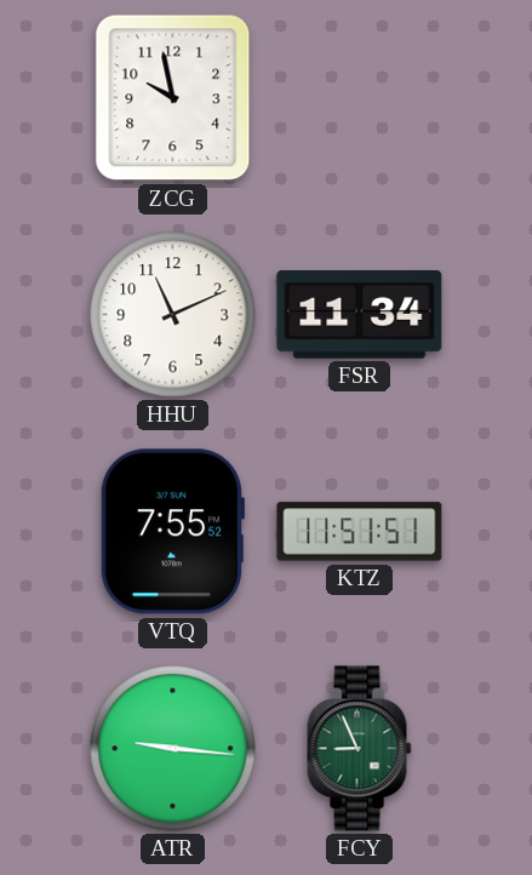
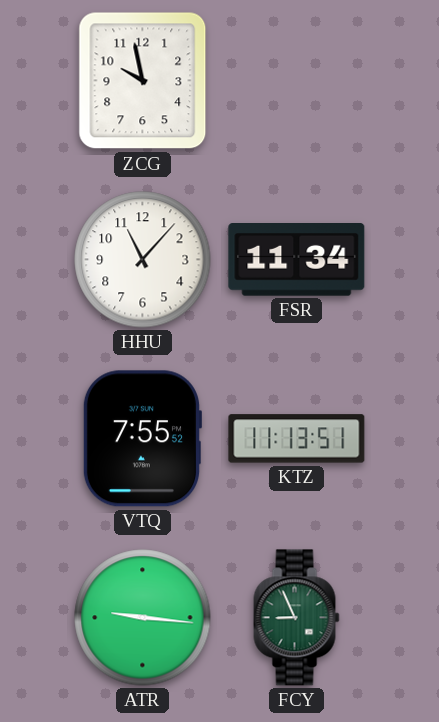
HHU: 11:11 -> 11:07 (143, 260)
KTZ: 11:51 -> 11:13 (297, 439)
